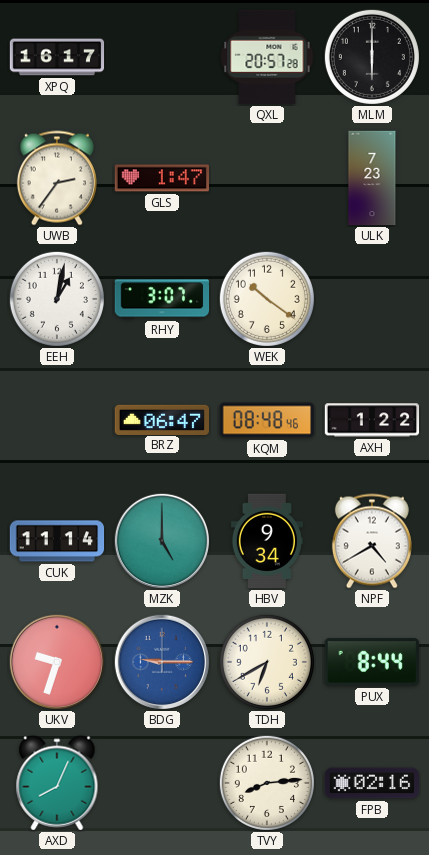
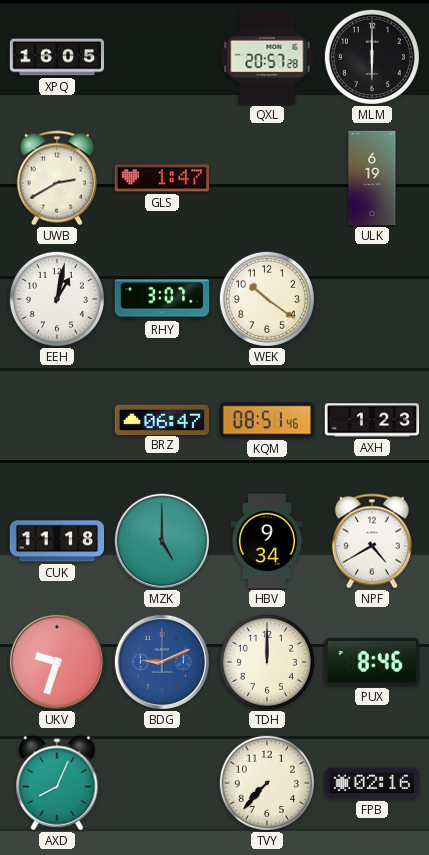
XPQ: 16:17 -> 16:05 (57, 57)
UWB: 2:36 -> 2:40 (57, 178)
ULK: 7:23 -> 6:19 (372, 178)
KQM: 08:48 -> 08:51 (267, 420)
AXH: 1:22 -> 1:23 (372, 420)
CUK: 11:14 -> 11:18 (57, 541)
BDG: 9:15 -> 9:11 (161, 661)
TDH: 6:40 -> 12:00 (267, 662)
PUX: 8:44 -> 8:46 (372, 662)
TVY: 8:14 -> 7:37 (267, 783)
